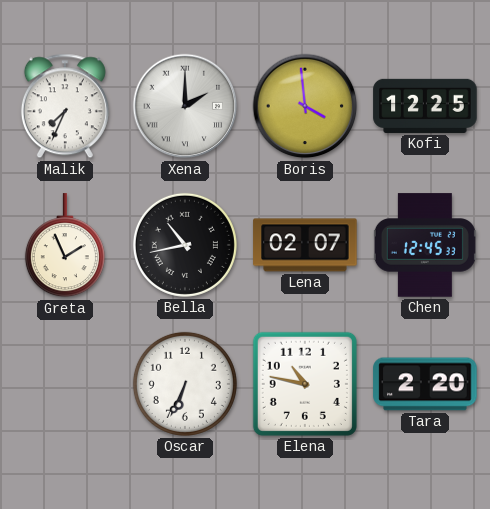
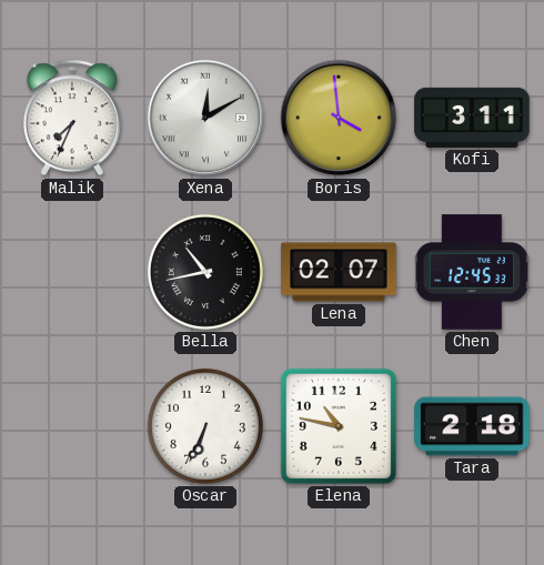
Xena: 2:00 -> 12:10 (205, 118)
Kofi: 12:25 -> 3:11 (472, 118)
Greta: 1:56 -> none (65, 246)
Tara: 2:20 -> 2:18 (472, 426)
